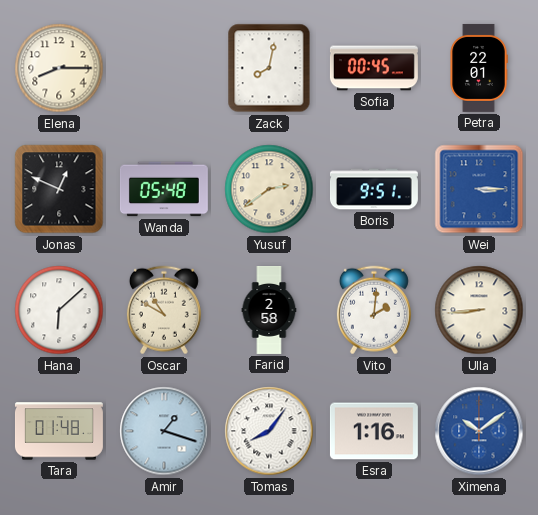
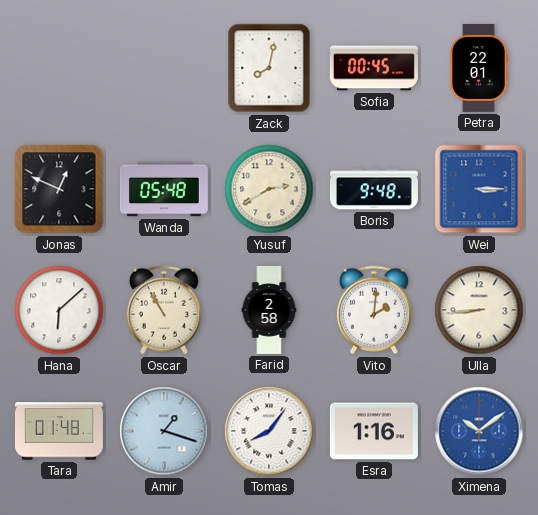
Elena: 8:15 -> none (59, 68)
Yusuf: 2:39 -> 2:40 (269, 189)
Boris: 9:51 -> 9:48 (374, 189)
Oscar: 10:50 -> 10:55 (164, 310)
